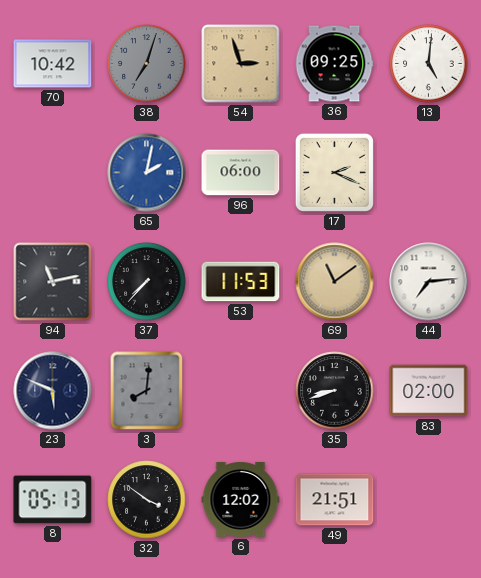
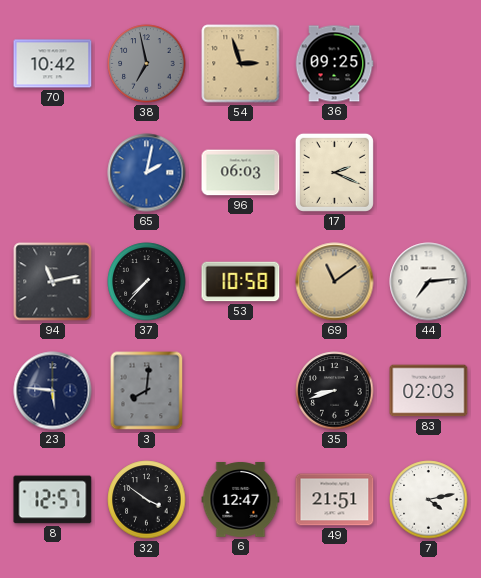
38: 7:03 -> 6:58 (147, 64)
13: 5:01 -> none (429, 64)
96: 06:00 -> 06:03 (241, 173)
53: 11:53 -> 10:58 (241, 282)
23: 5:49 -> 5:46 (53, 391)
83: 02:00 -> 02:03 (429, 391)
8: 05:13 -> 12:57 (53, 500)
6: 12:02 -> 12:47 (241, 499)
7: none -> 4:13 (429, 500)
